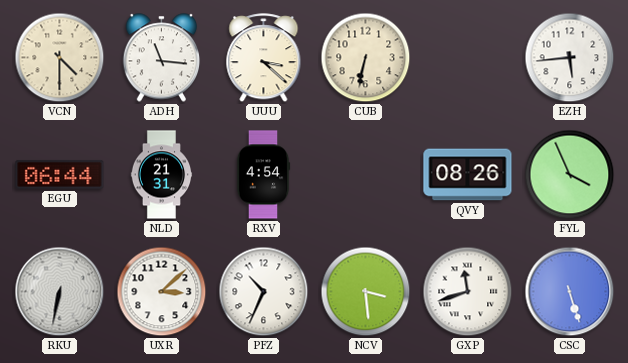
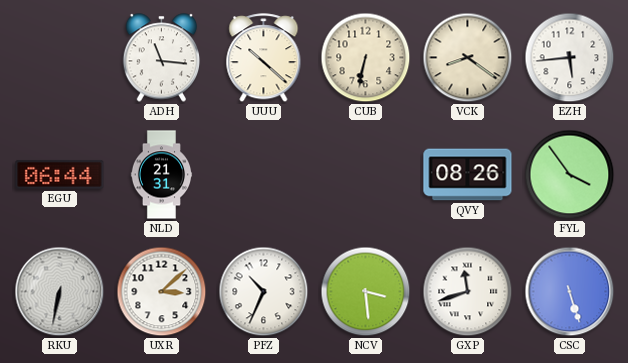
VCN: 4:30 -> none (60, 58)
UUU: 3:22 -> 10:22 (264, 58)
VCK: none -> 8:21 (468, 58)
RXV: 4:54 -> none (263, 175)
FYL: 3:56 -> 3:54 (570, 175)
